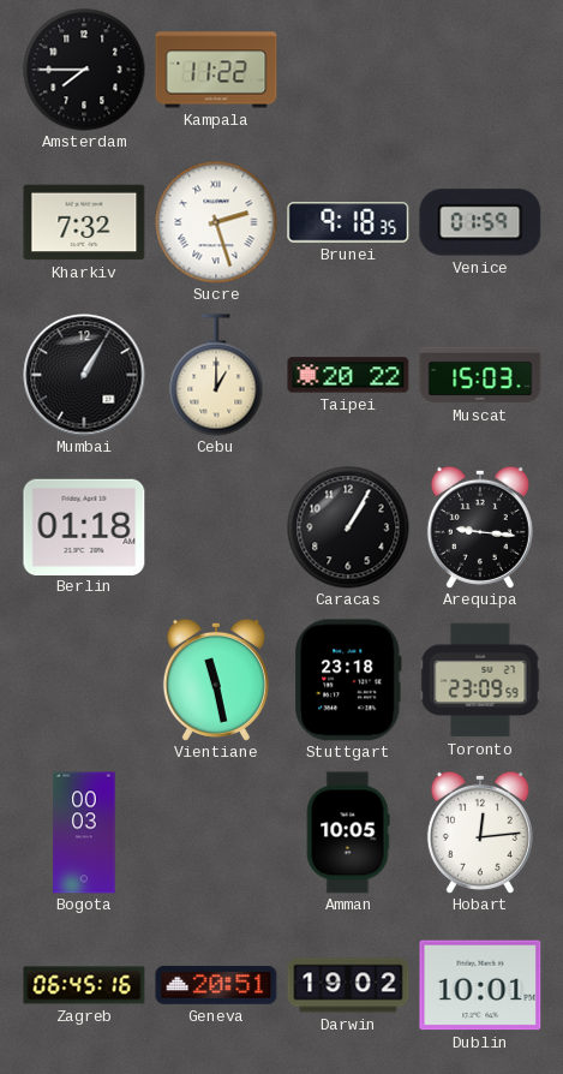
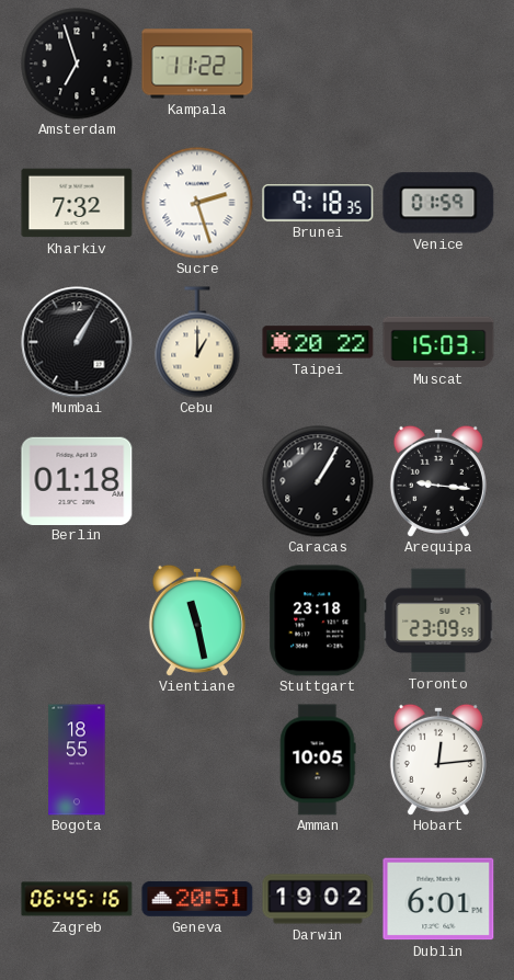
Amsterdam: 7:45 -> 6:57 (77, 64)
Bogota: 00:03 -> 18:55 (77, 760)
Dublin: 10:01 -> 6:01 (438, 899)
